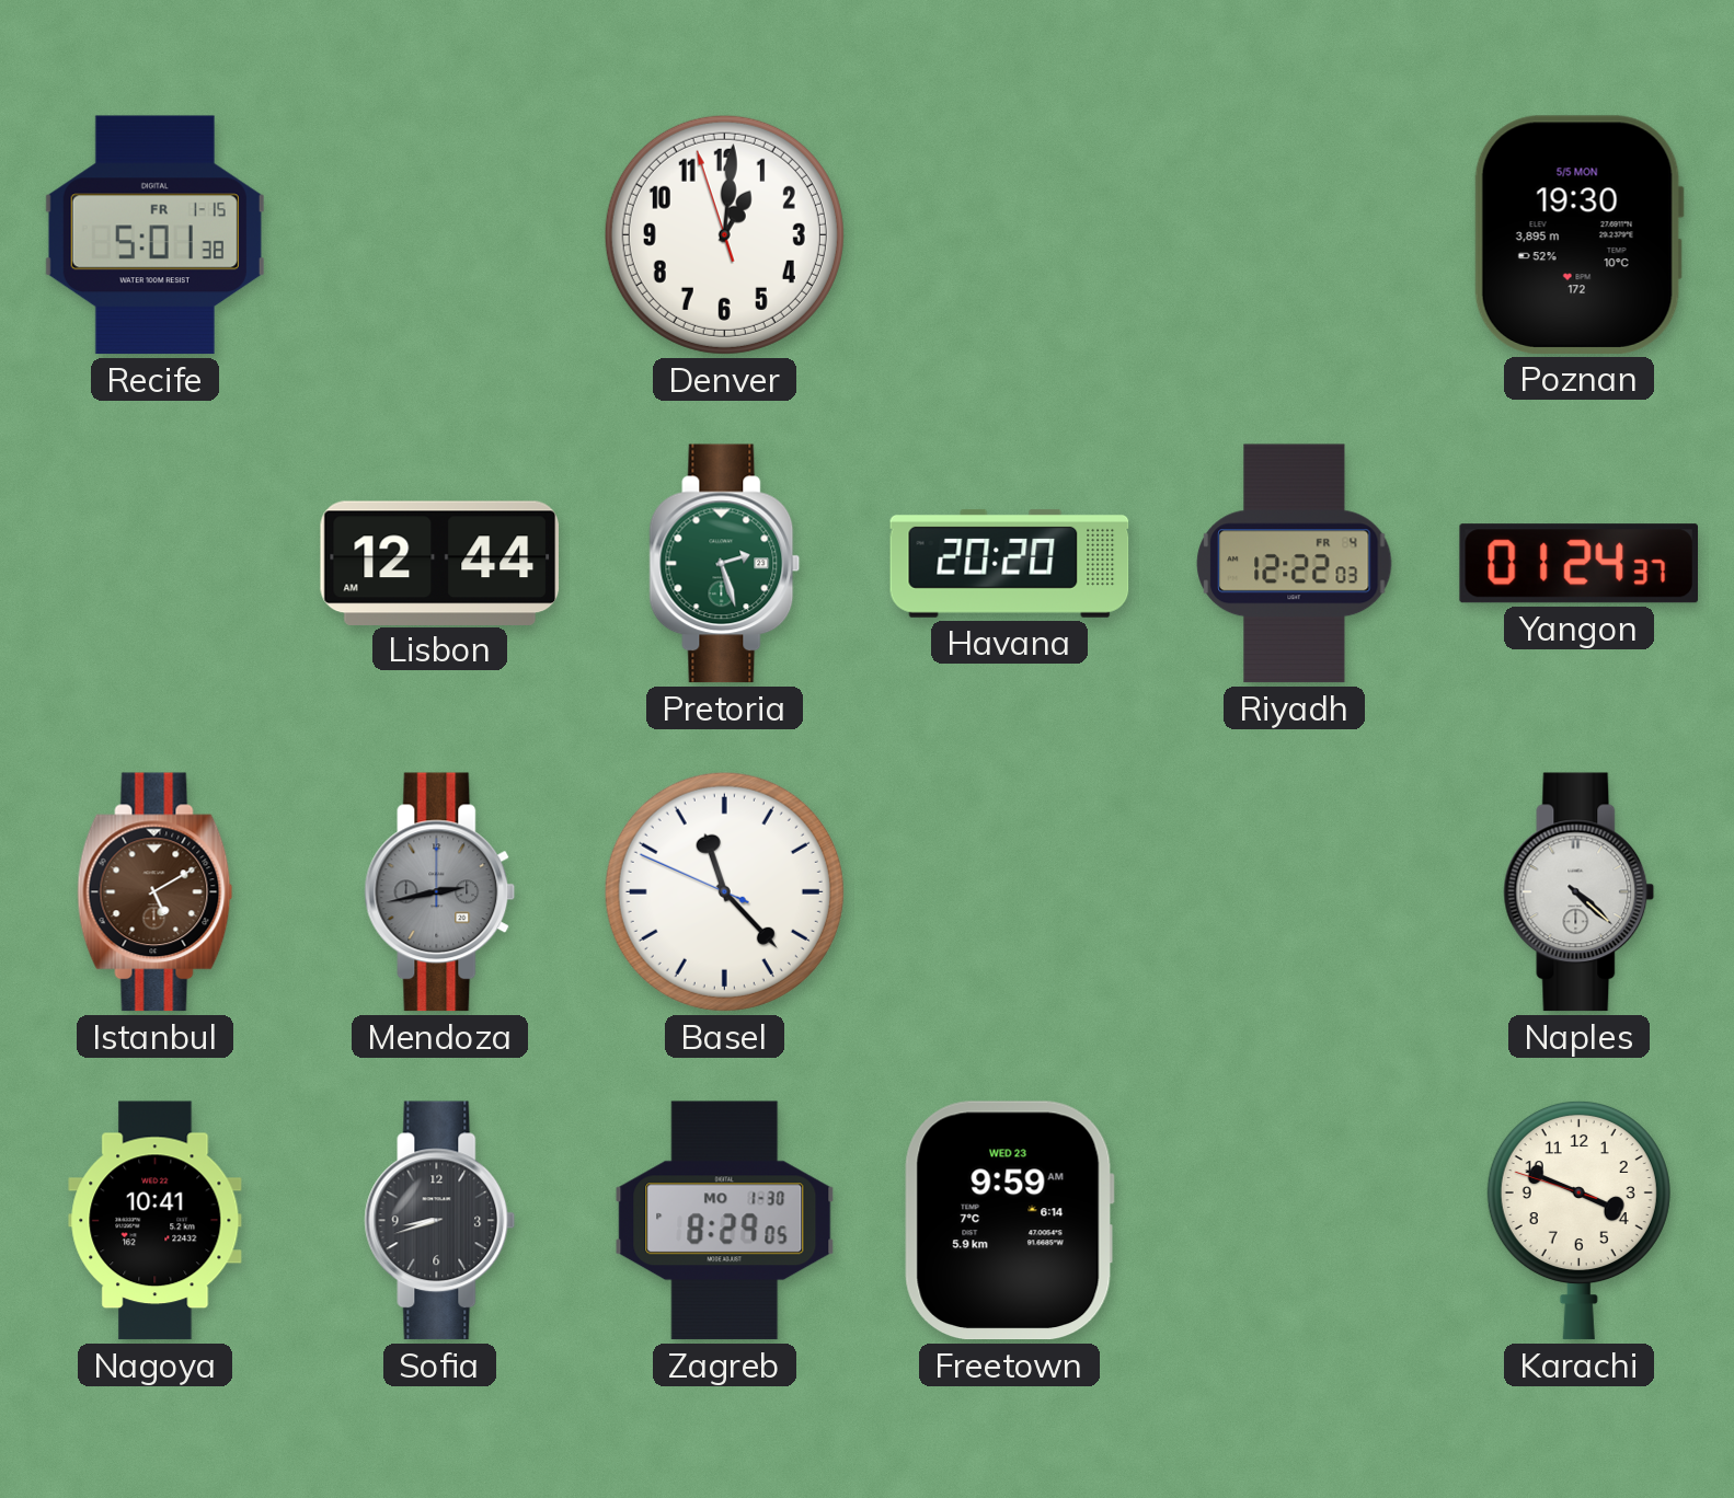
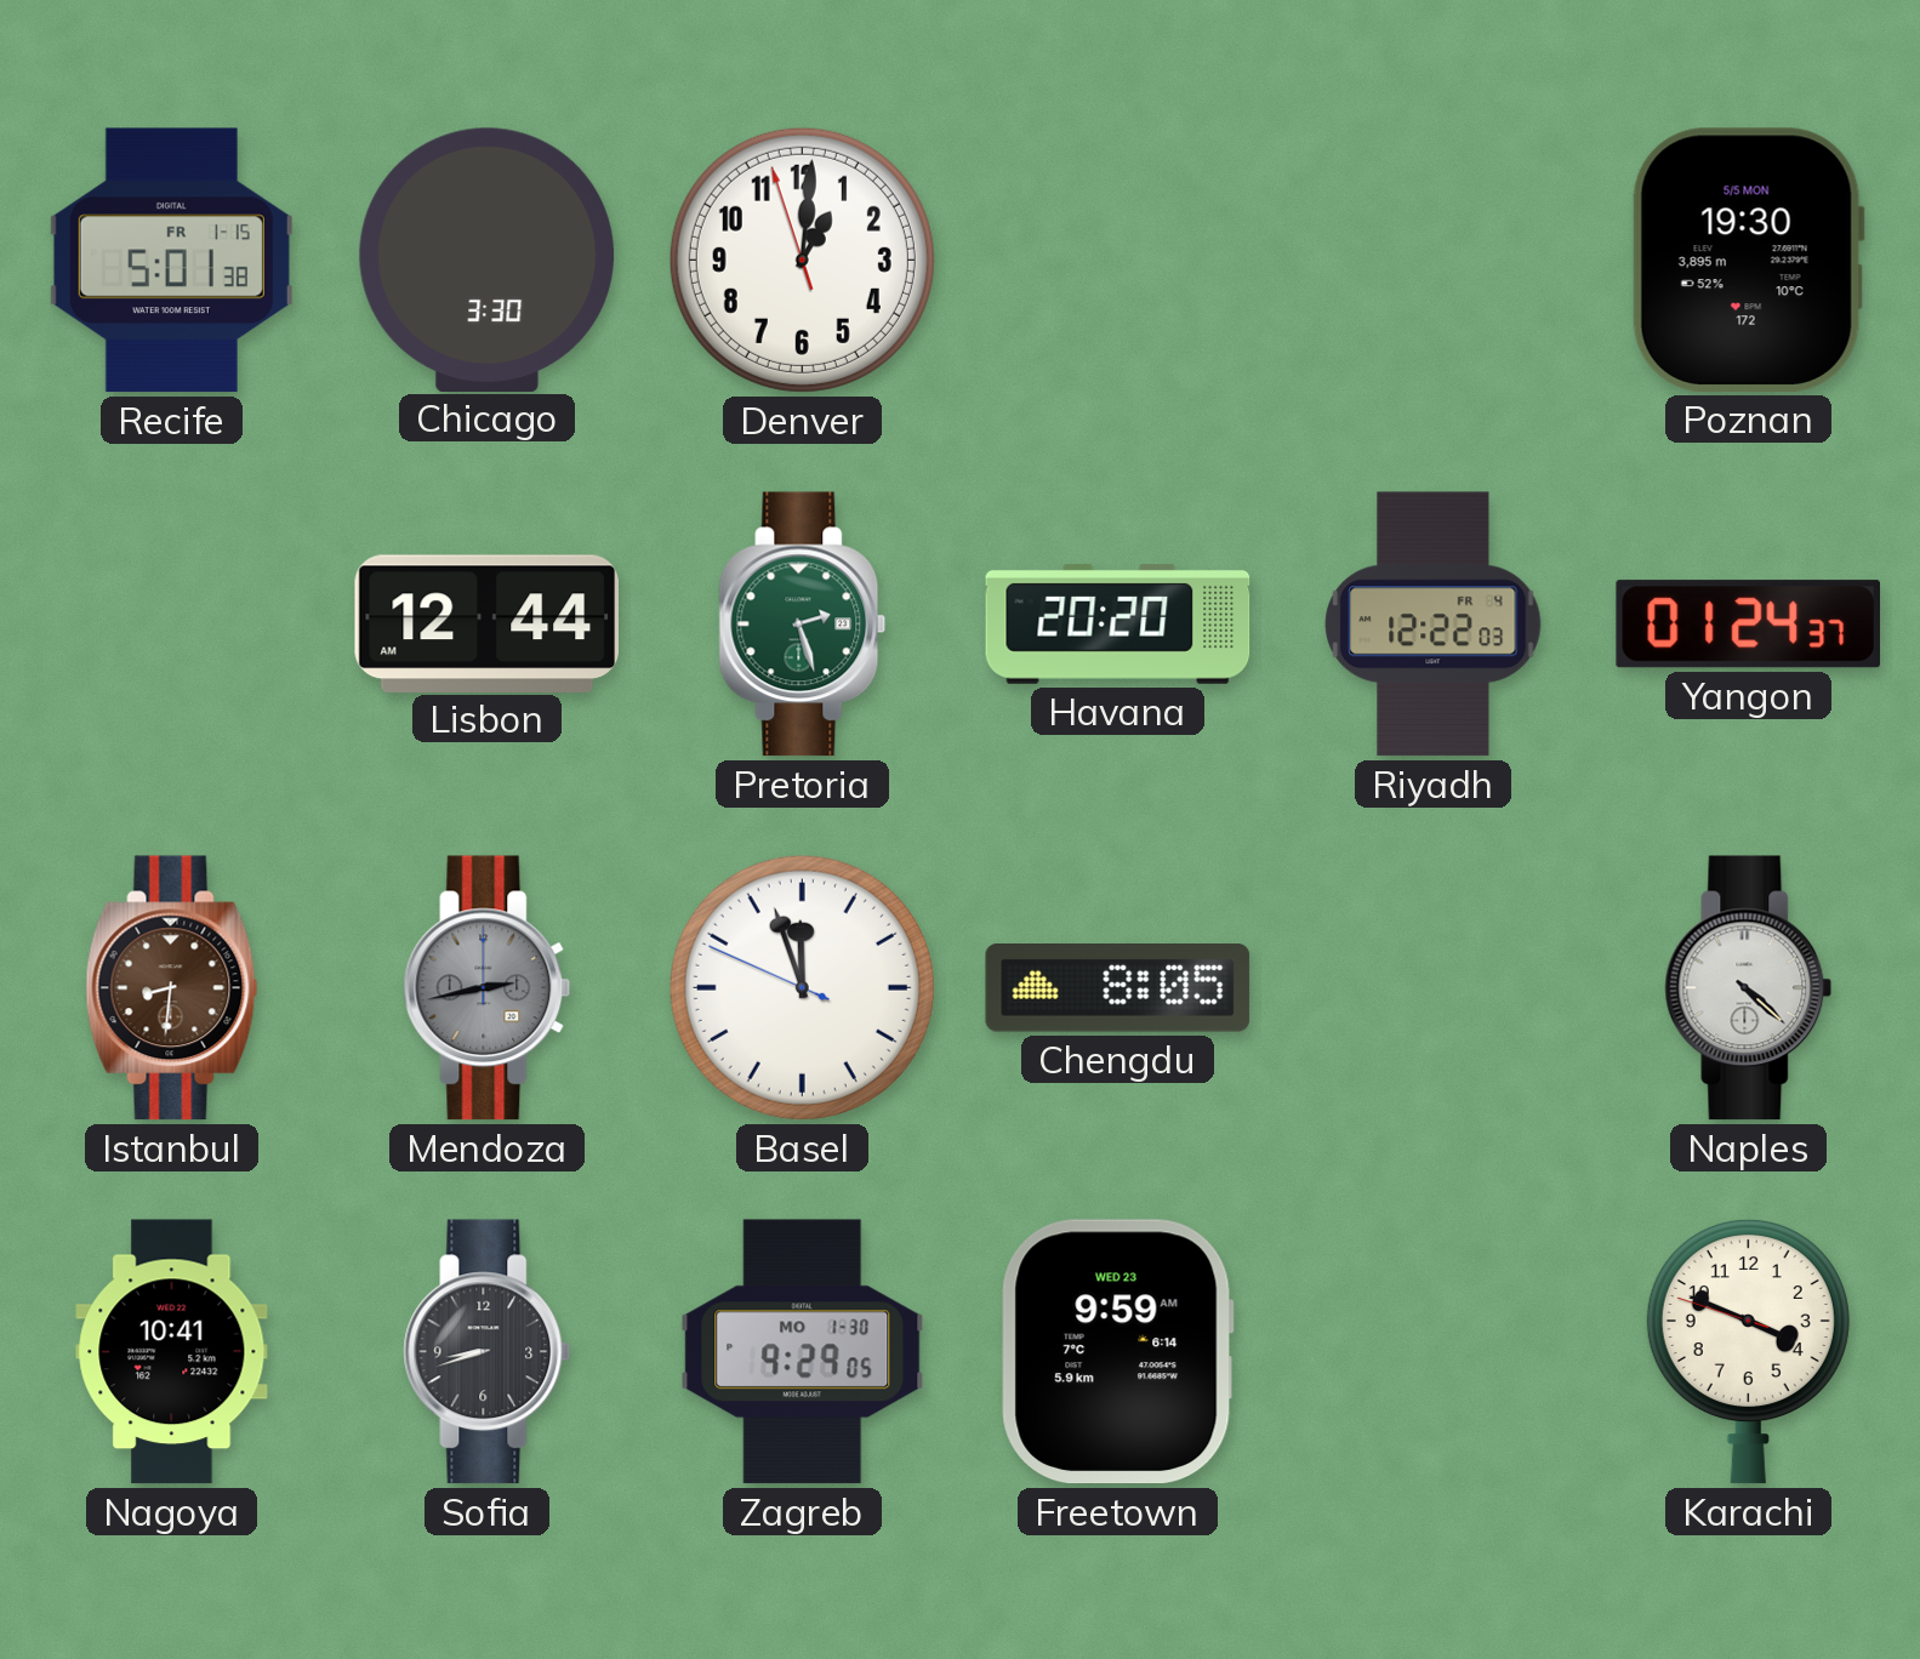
Chicago: none -> 3:30 (488, 260)
Istanbul: 5:10 -> 8:31 (172, 988)
Basel: 11:22 -> 11:56 (802, 987)
Chengdu: none -> 8:05 (1118, 988)
Zagreb: 8:29 -> 9:29 (803, 1352)
